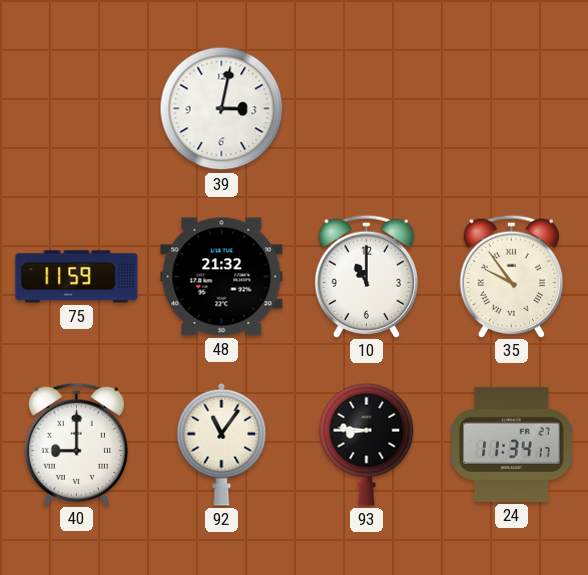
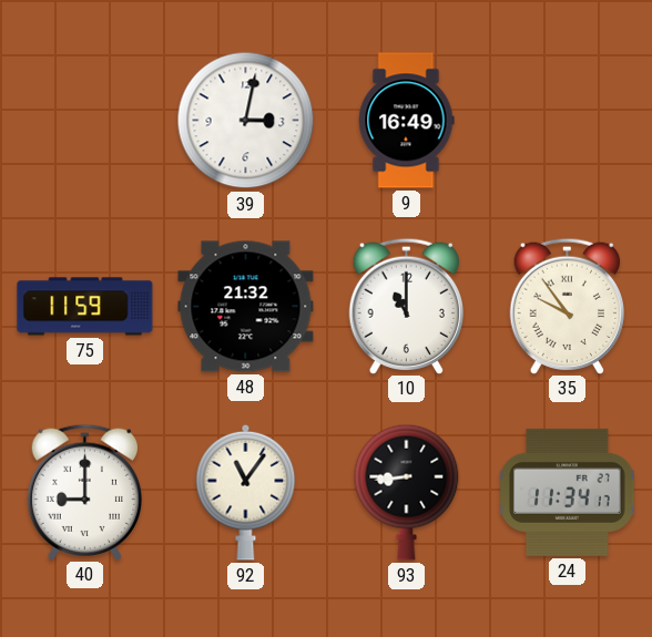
9: none -> 16:49 (406, 121)
93: 8:46 -> 8:44 (407, 492)
